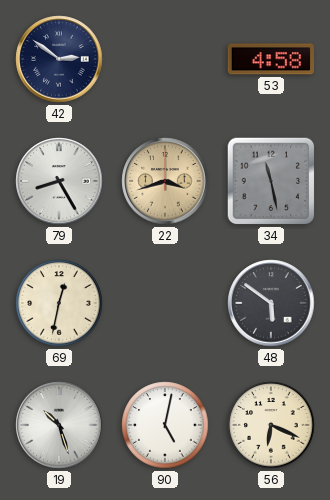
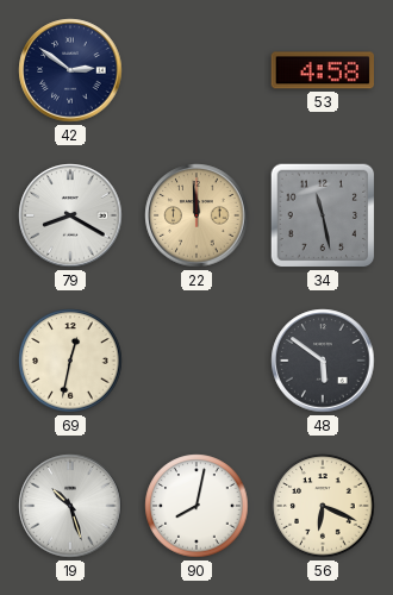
79: 8:25 -> 8:20 (70, 215)
22: 3:42 -> 11:59 (196, 215)
90: 5:02 -> 8:02 (196, 506)
